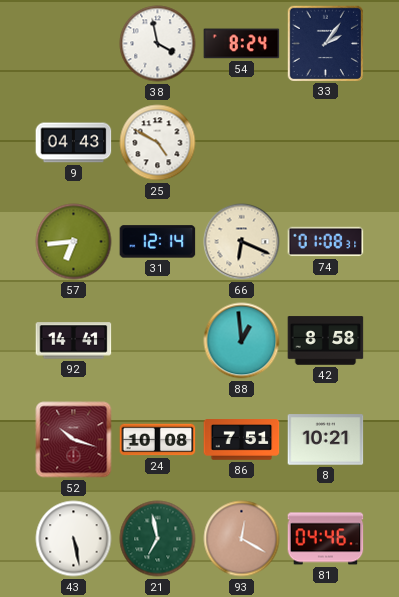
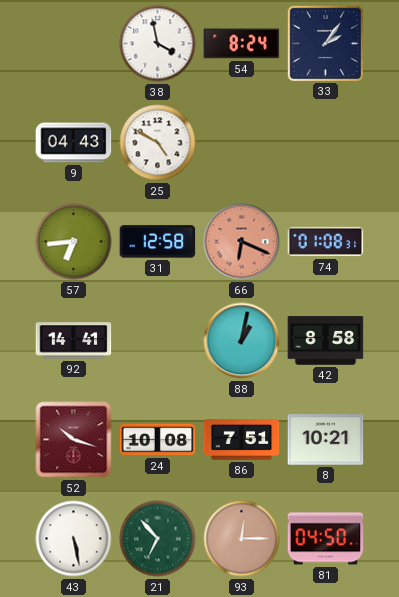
31: 12:14 -> 12:58 (158, 242)
66 dial: cream -> salmon (242, 242)
88: 12:59 -> 1:02 (242, 341)
21: 6:58 -> 6:53 (158, 539)
93: 12:20 -> 12:15 (242, 539)
81: 04:46 -> 04:50 (326, 539)
